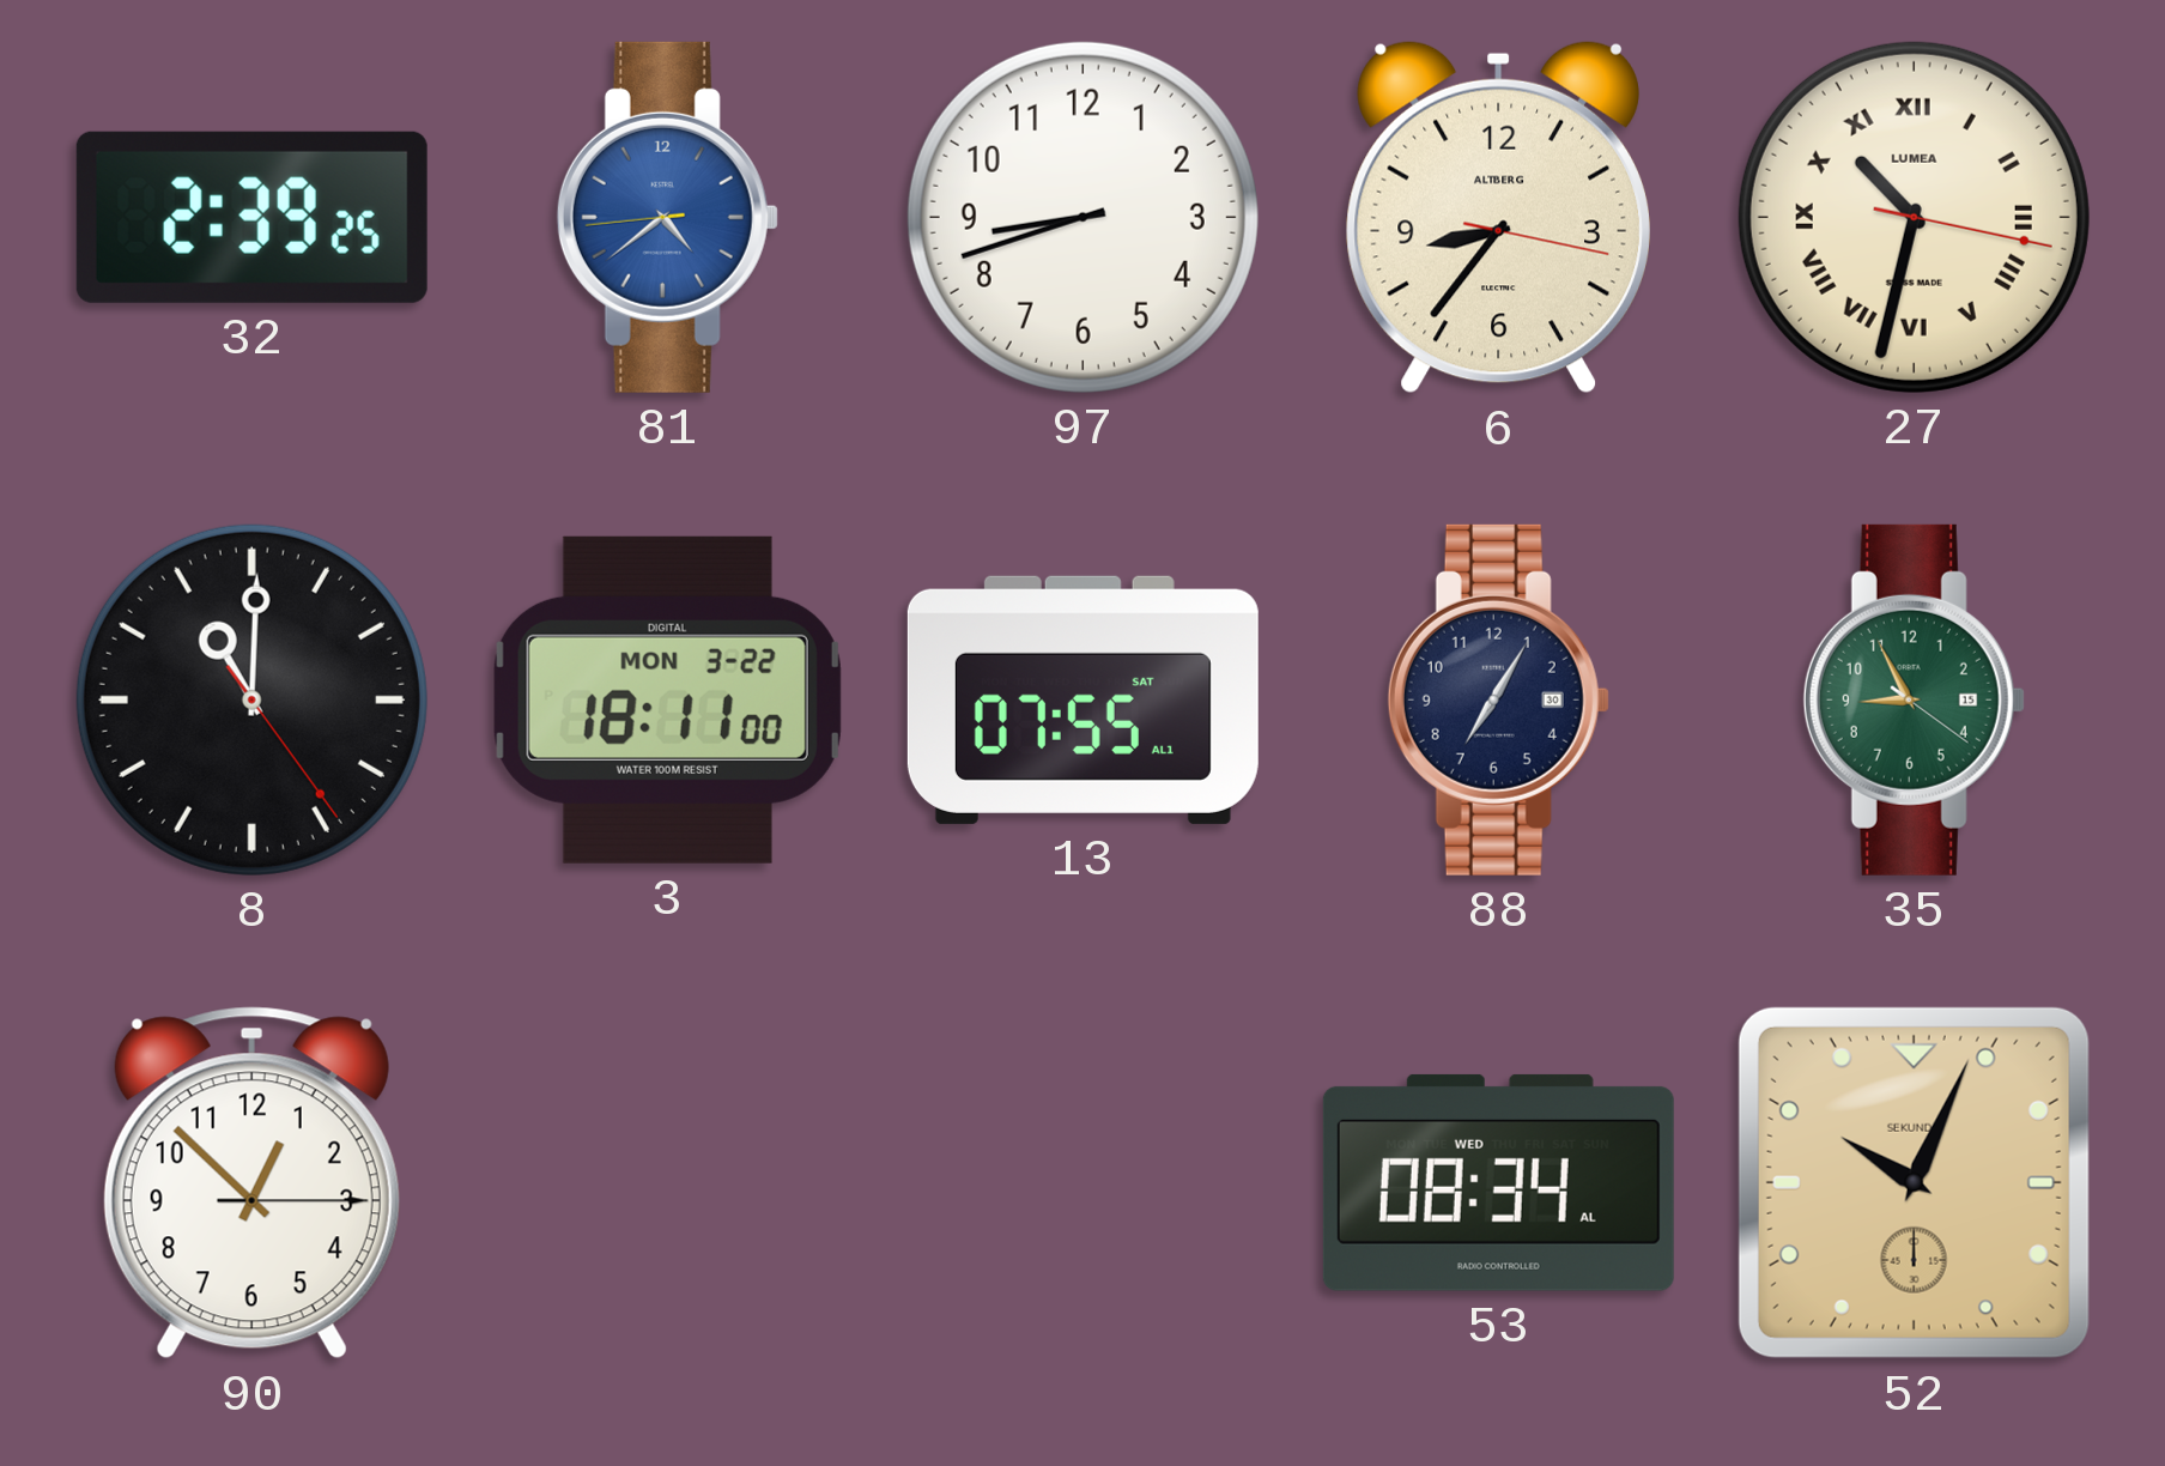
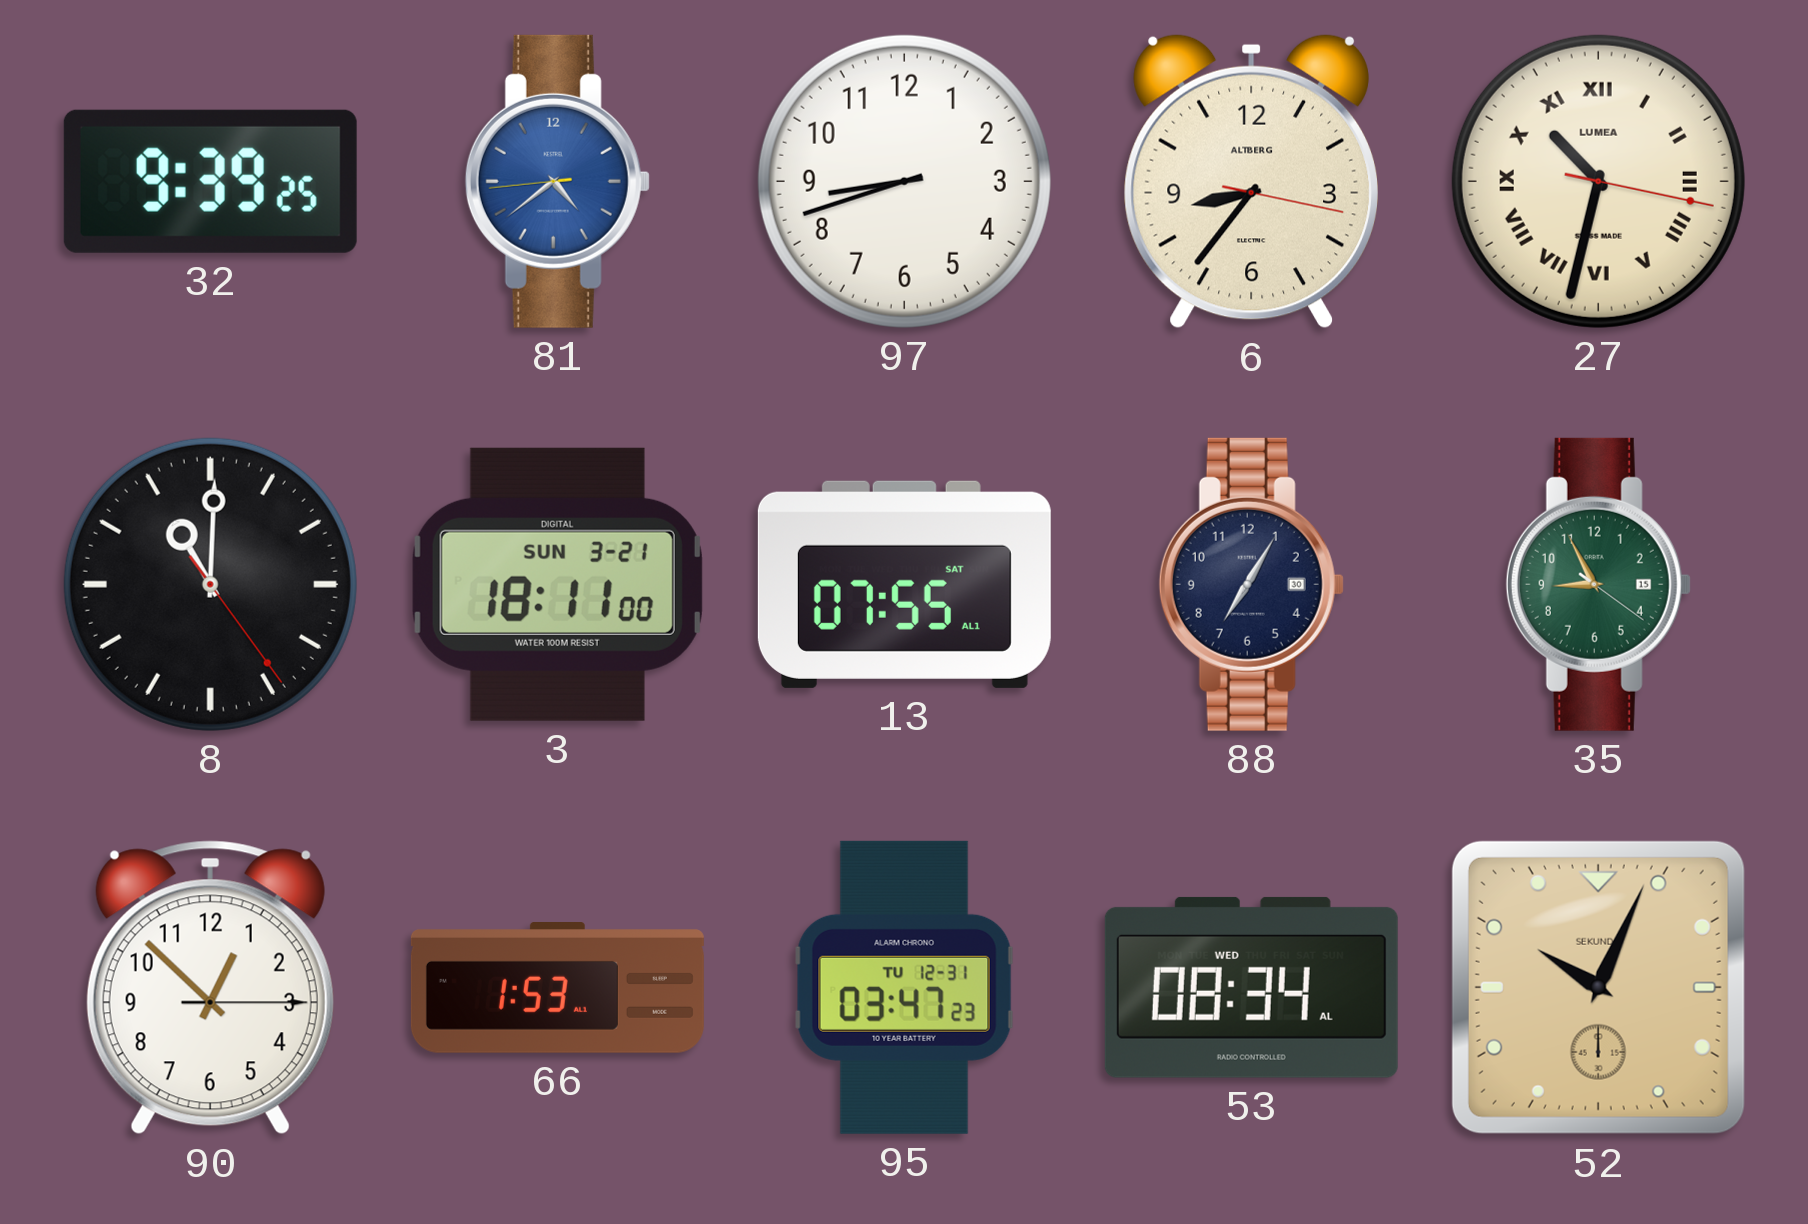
32: 2:39 -> 9:39 (210, 181)
3 date: MON 3-22 -> SUN 3-21 (557, 584)
66: none -> 1:53 (557, 988)
95: none -> 03:47 (905, 987)
